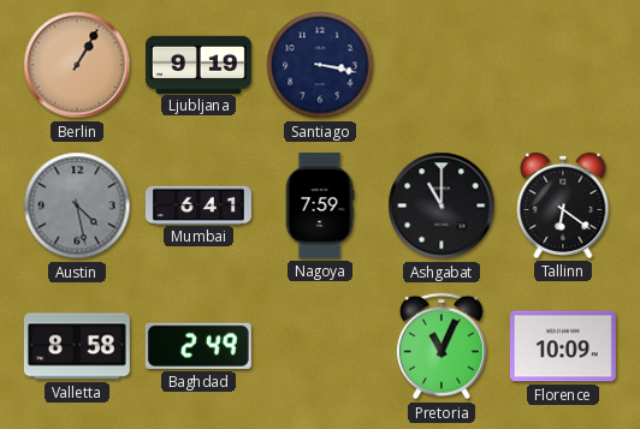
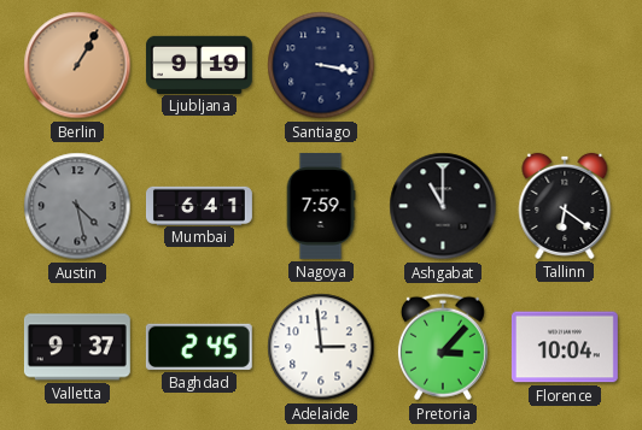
Valletta: 8:58 -> 9:37 (77, 347)
Baghdad: 2:49 -> 2:45 (199, 347)
Adelaide: none -> 2:59 (321, 347)
Pretoria: 11:04 -> 3:07 (443, 347)
Florence: 10:09 -> 10:04 (565, 347)
